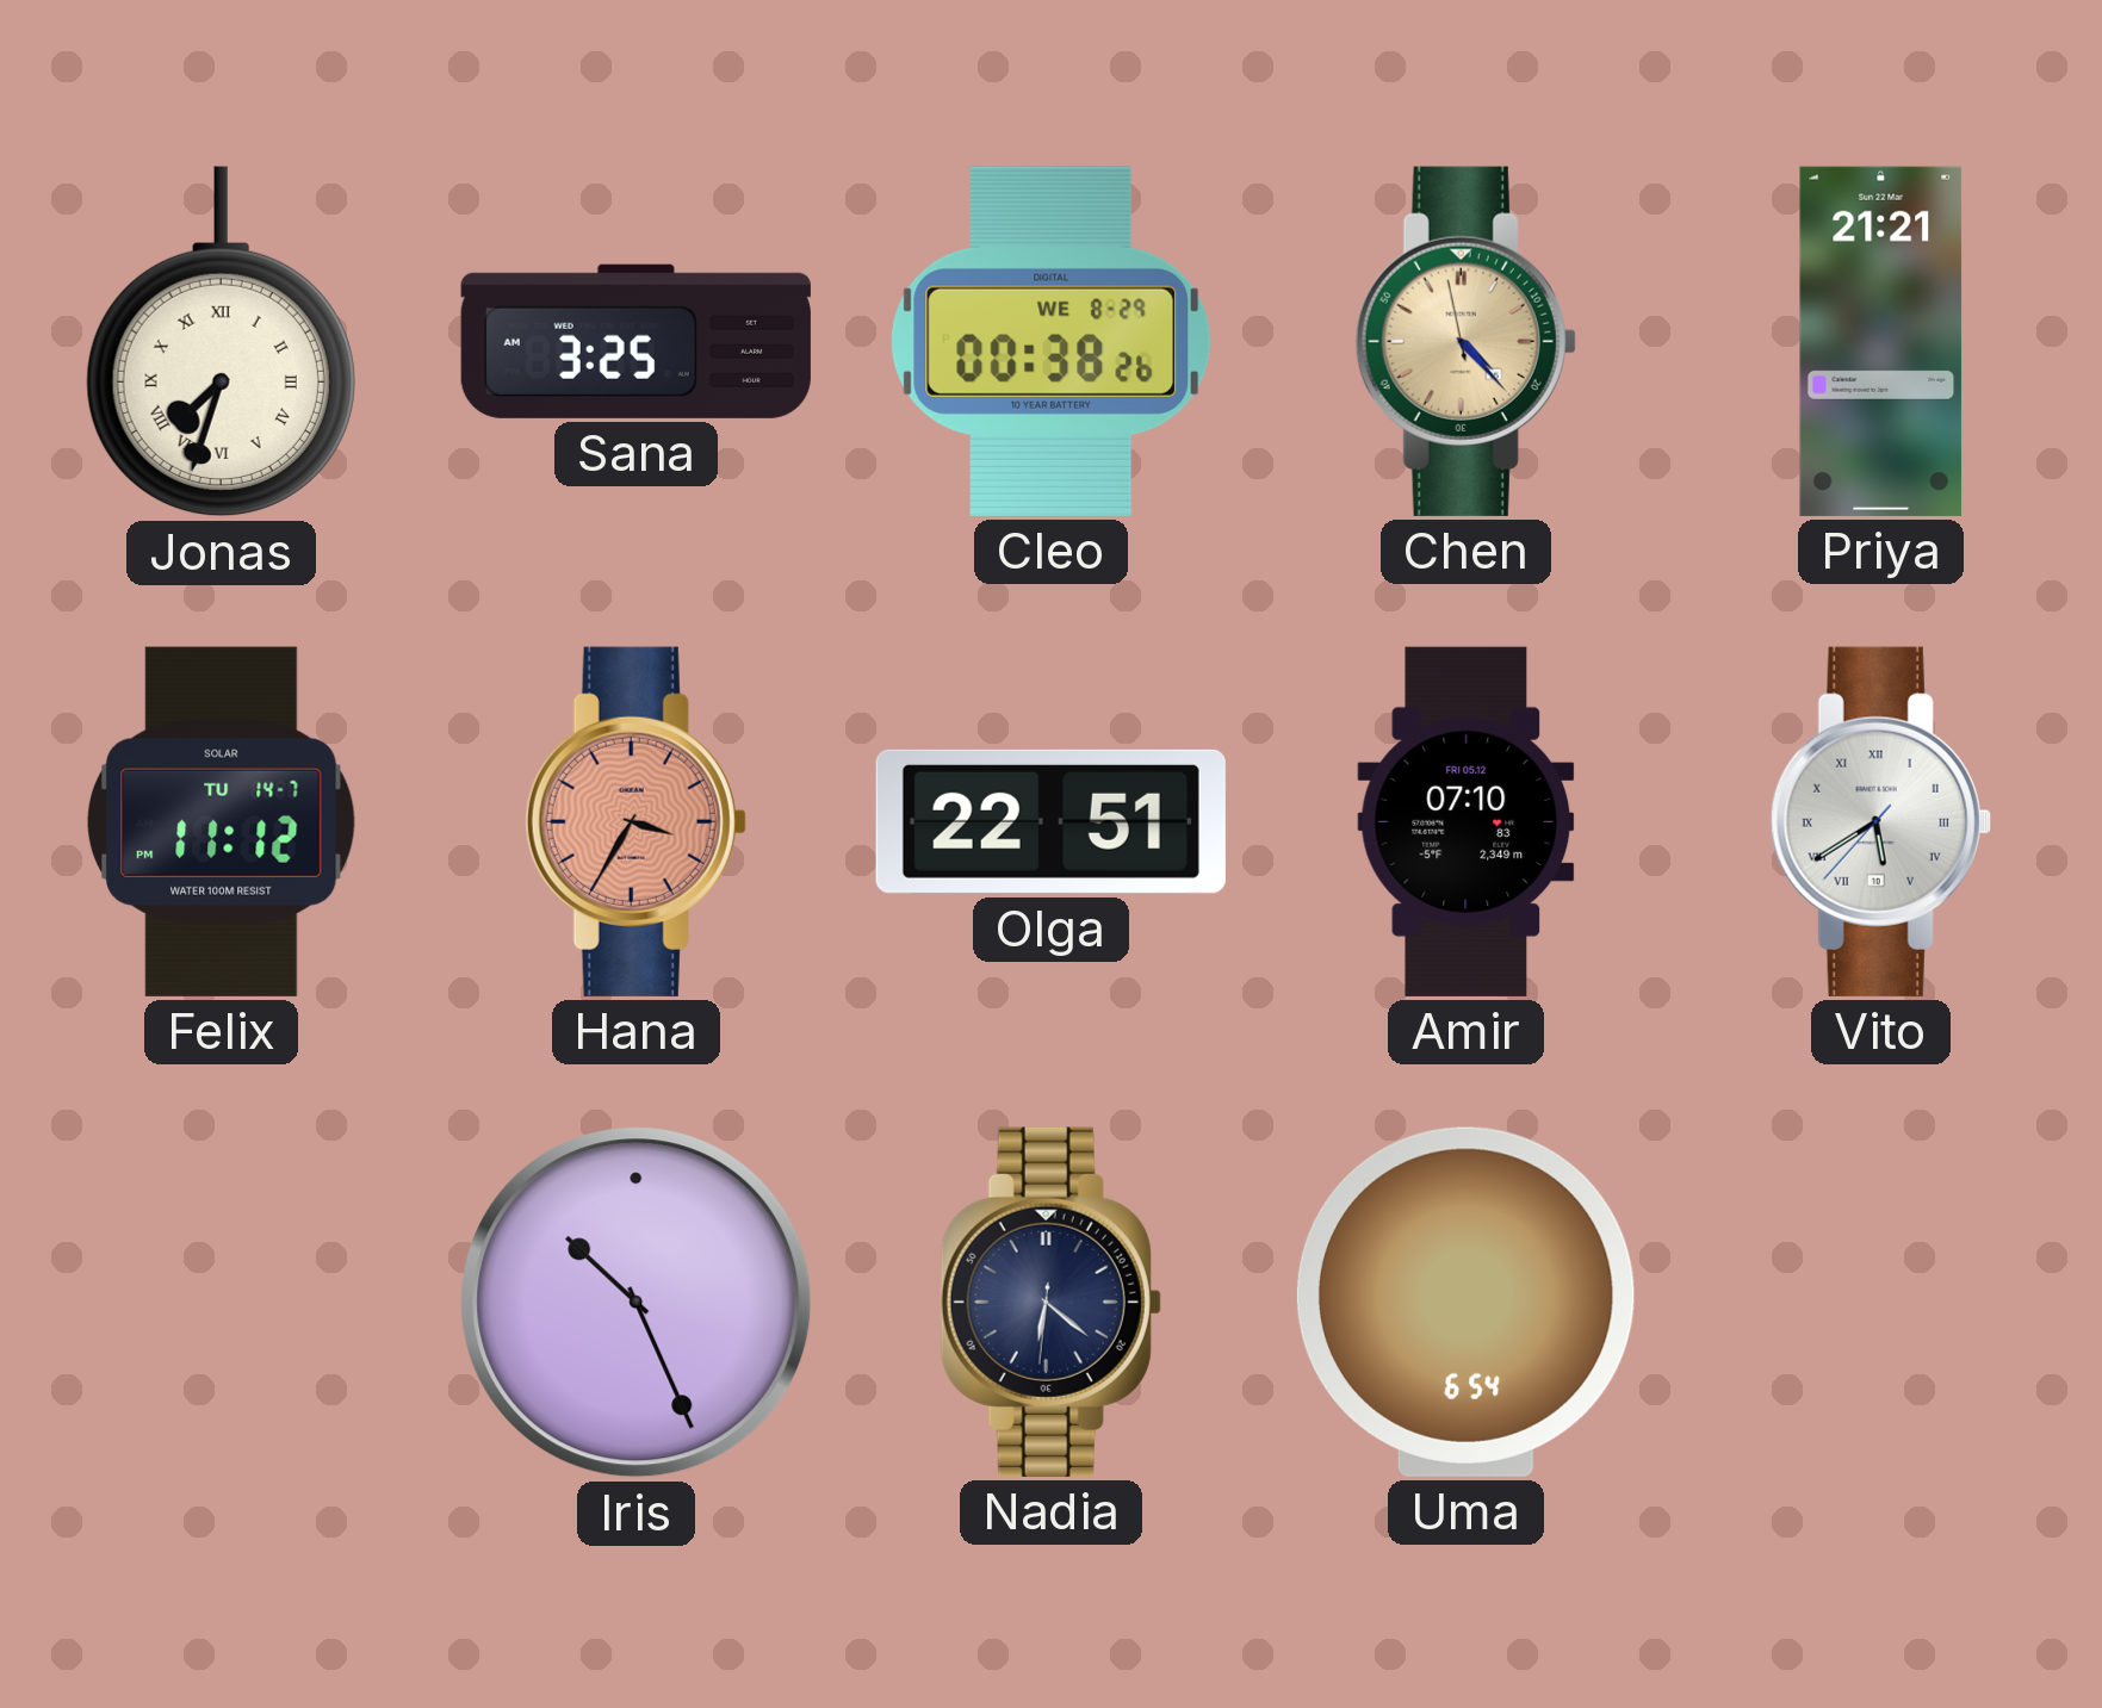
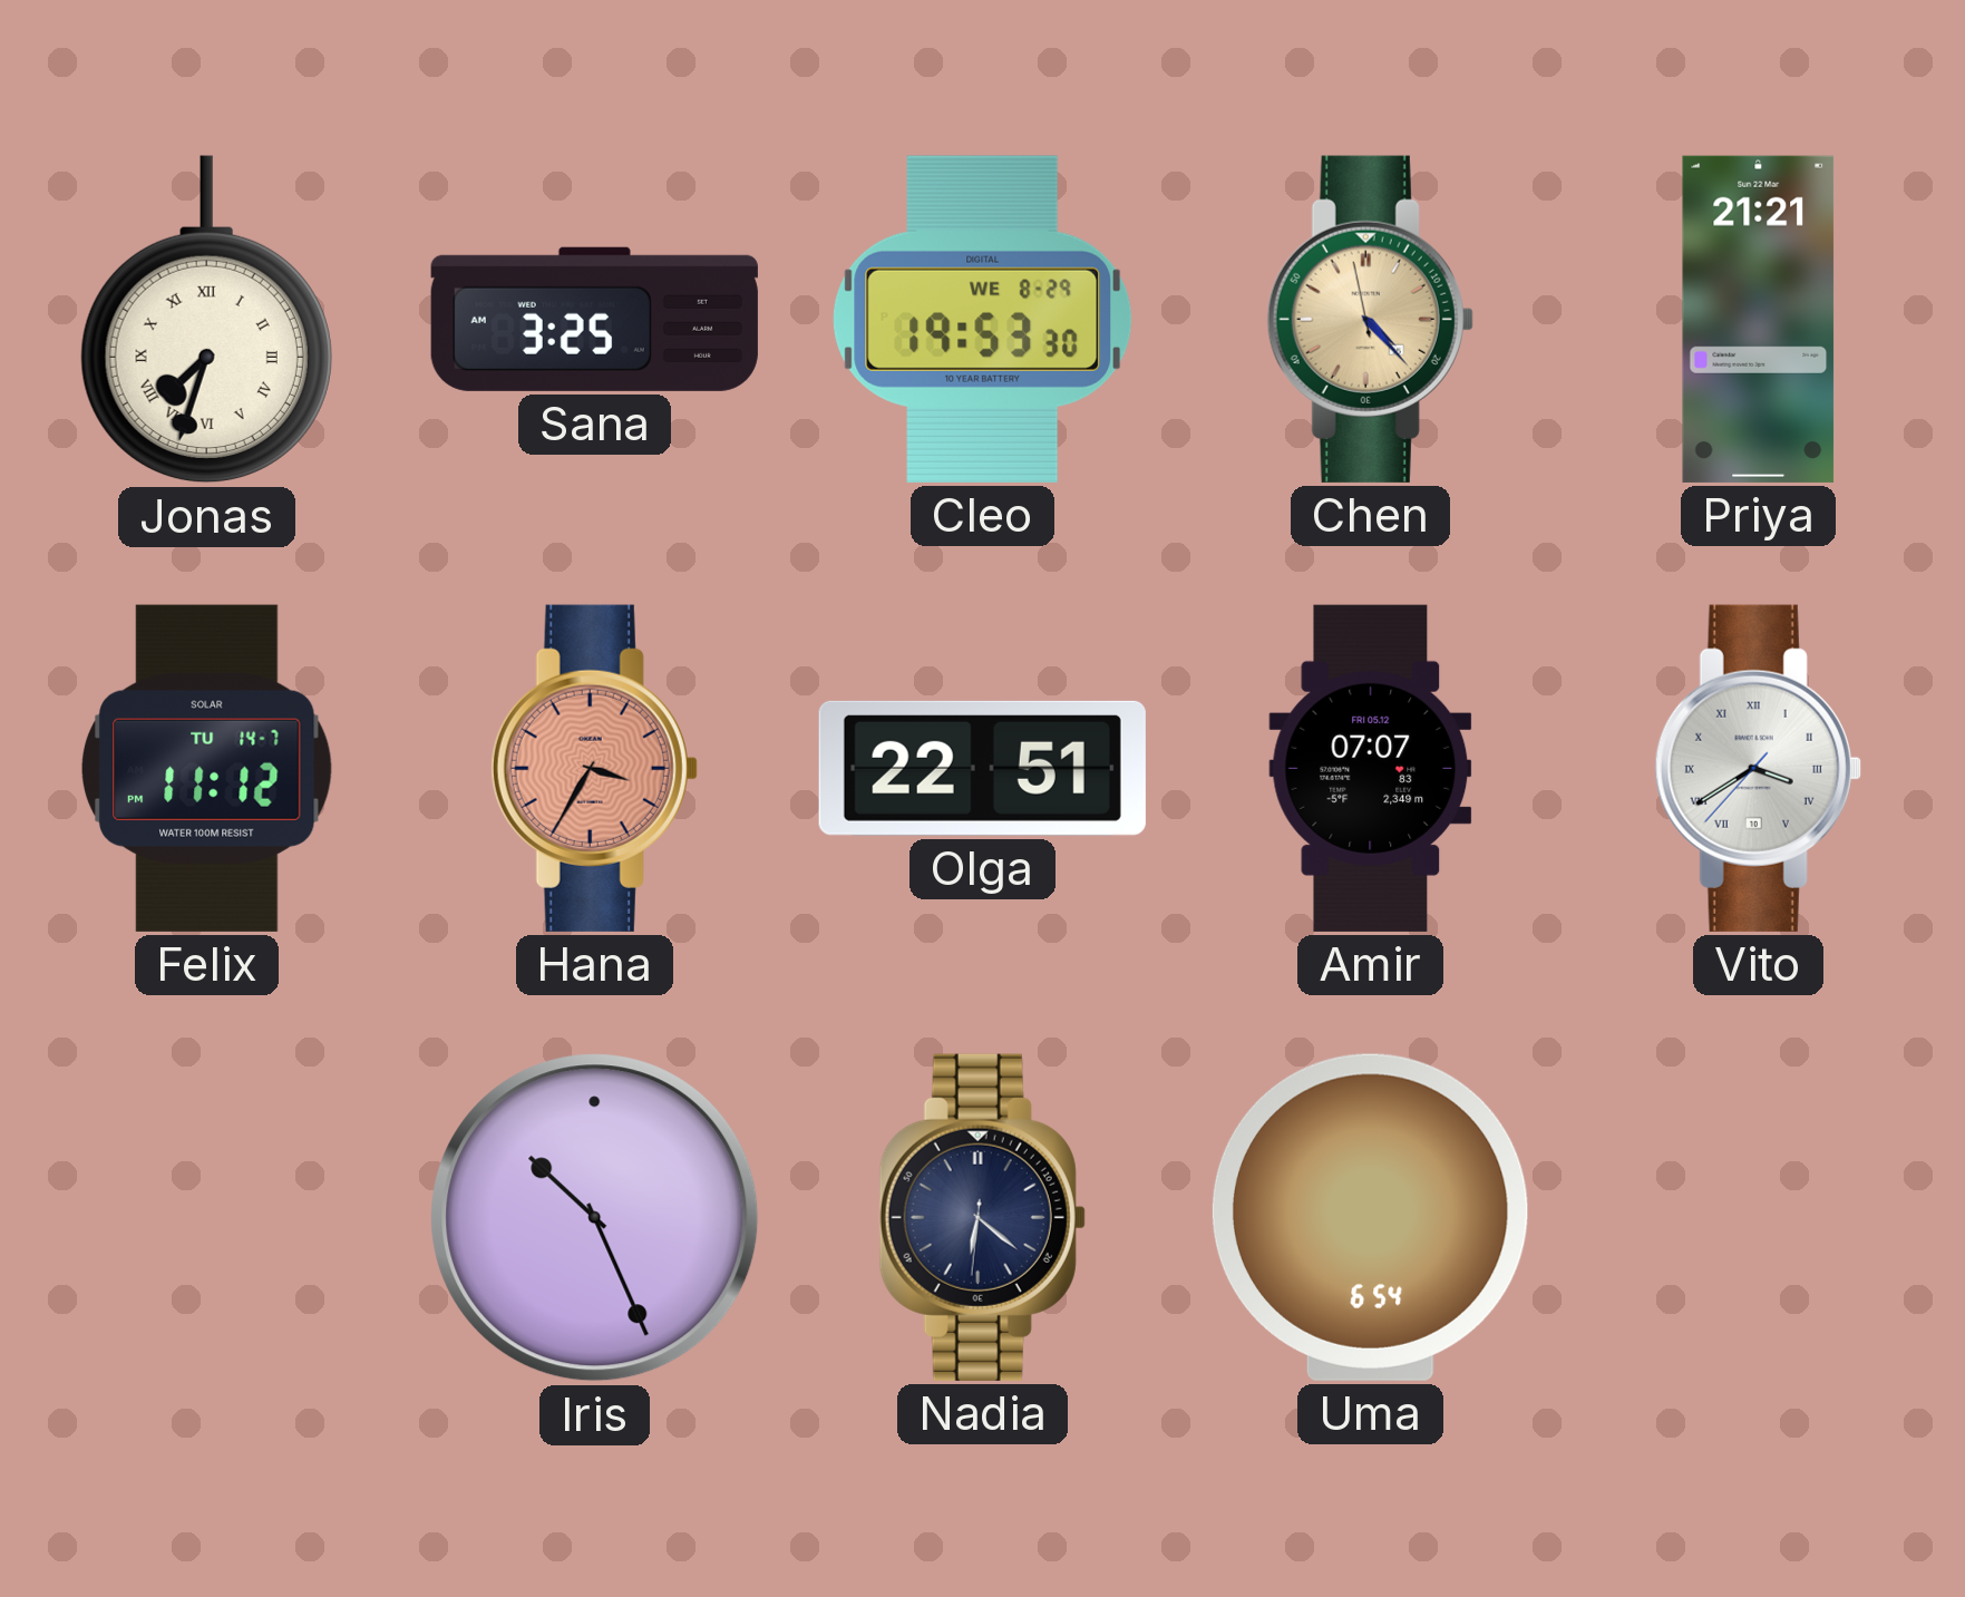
Cleo: 00:38 -> 19:53 (983, 319)
Amir: 07:10 -> 07:07 (1371, 768)
Vito: 5:39 -> 3:39 (1758, 768)
